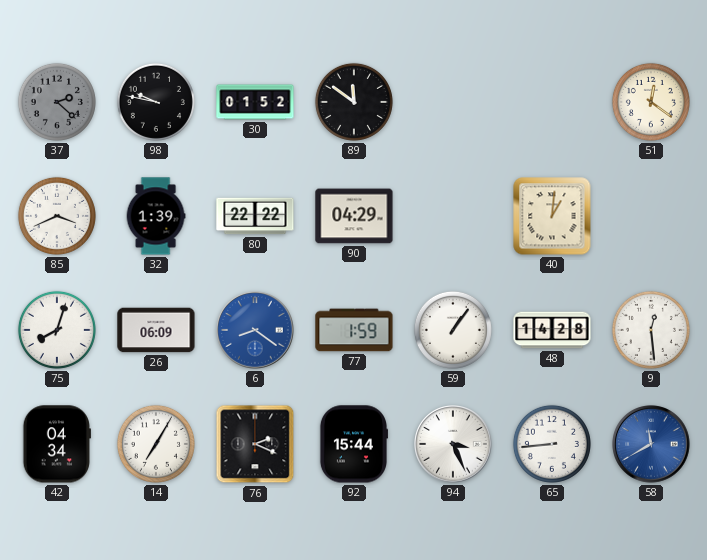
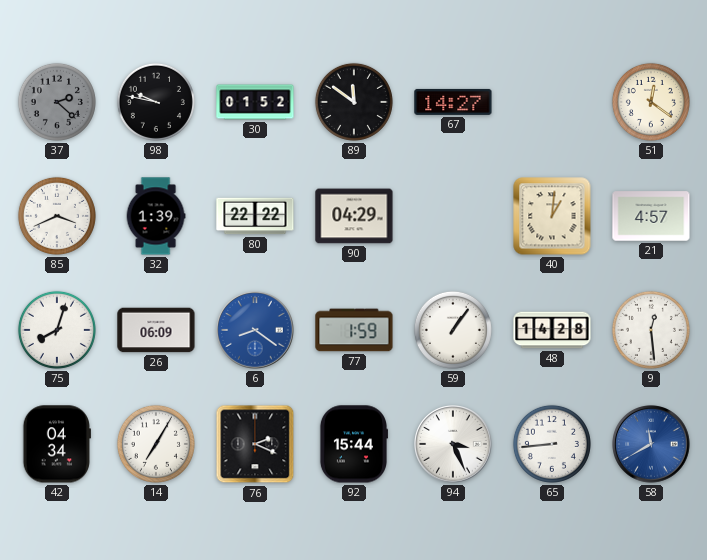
67: none -> 14:27 (453, 102)
21: none -> 4:57 (651, 216)
